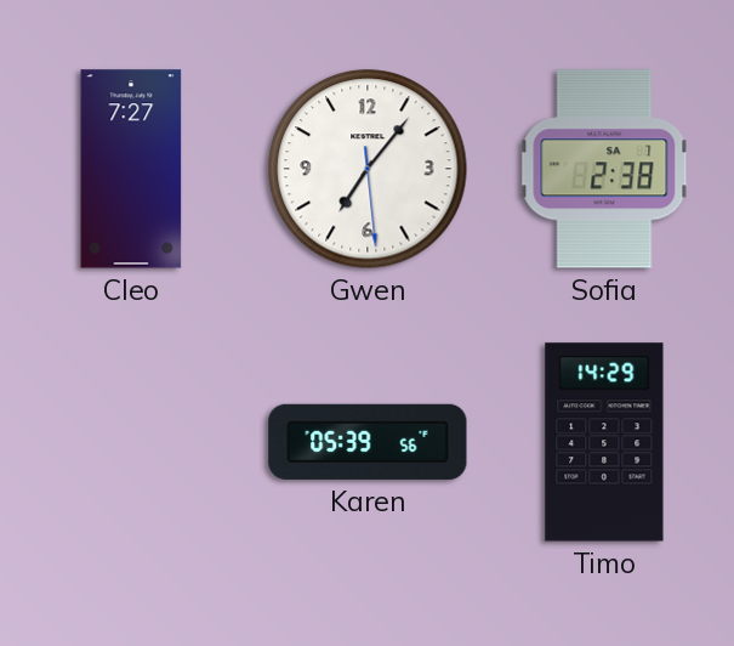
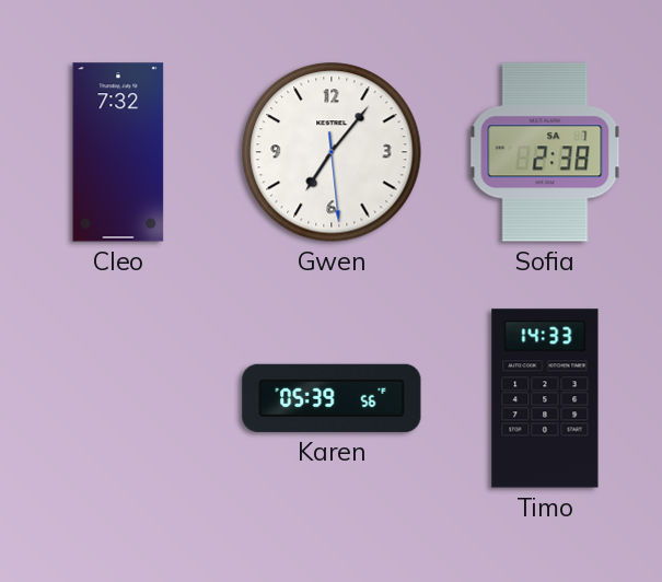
Cleo: 7:27 -> 7:32 (118, 152)
Timo: 14:29 -> 14:33 (545, 398)
